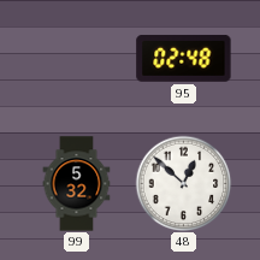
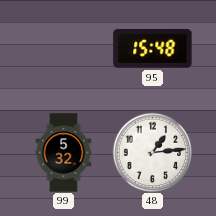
95: 02:48 -> 15:48 (153, 48)
48: 12:52 -> 1:14 (152, 152)
